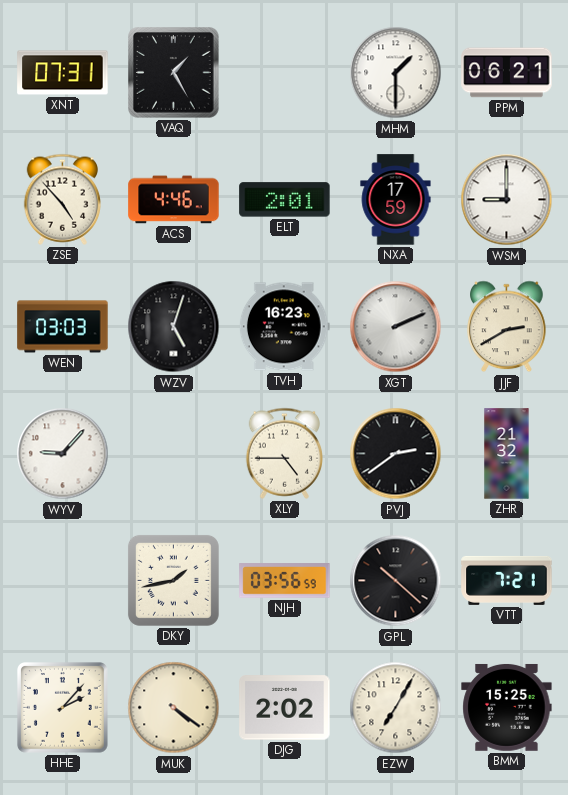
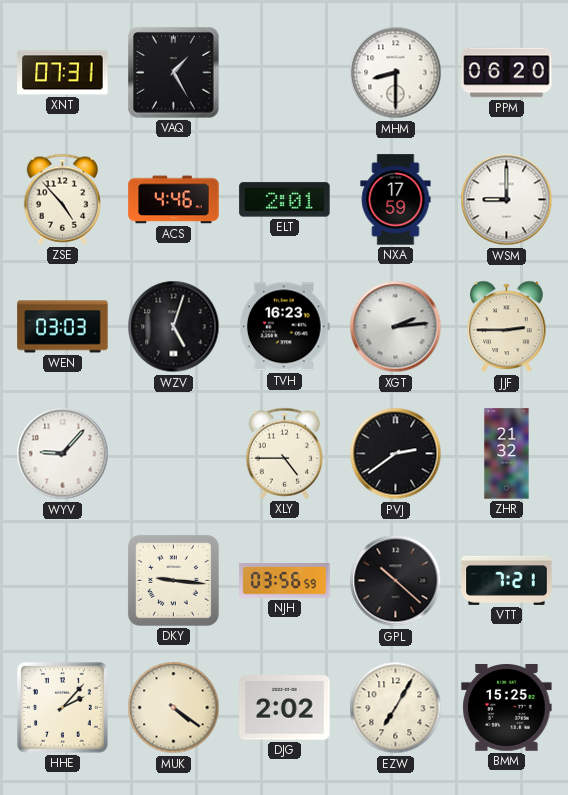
MHM: 1:30 -> 8:30 (396, 73)
PPM: 06:21 -> 06:20 (507, 73)
XGT: 2:11 -> 2:14 (396, 327)
JJF: 2:40 -> 2:45 (507, 327)
DKY: 1:43 -> 9:16 (173, 580)
